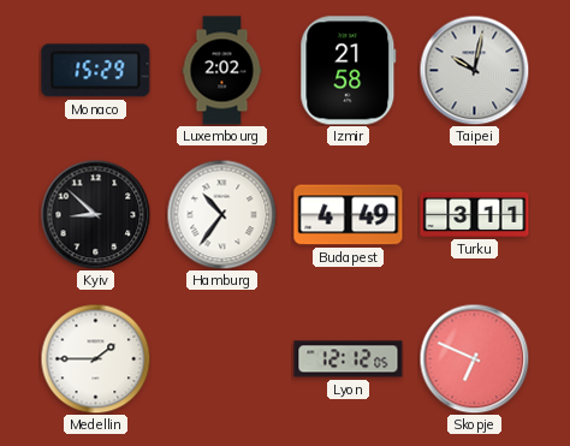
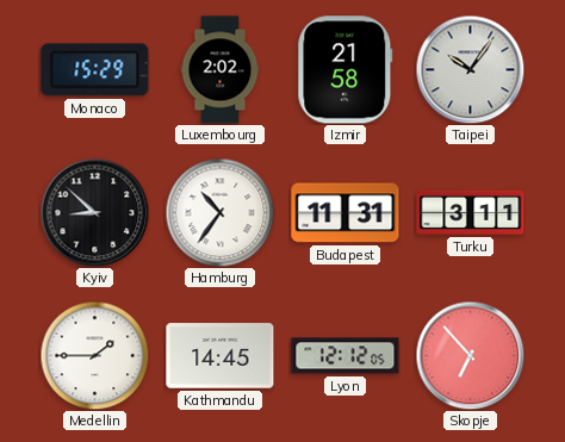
Taipei: 10:02 -> 10:06 (470, 69)
Budapest: 4:49 -> 11:31 (346, 213)
Kathmandu: none -> 14:45 (221, 356)
Skopje: 6:49 -> 6:53 (470, 355)
